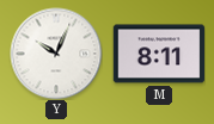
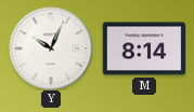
M: 8:11 -> 8:14 (144, 48)
